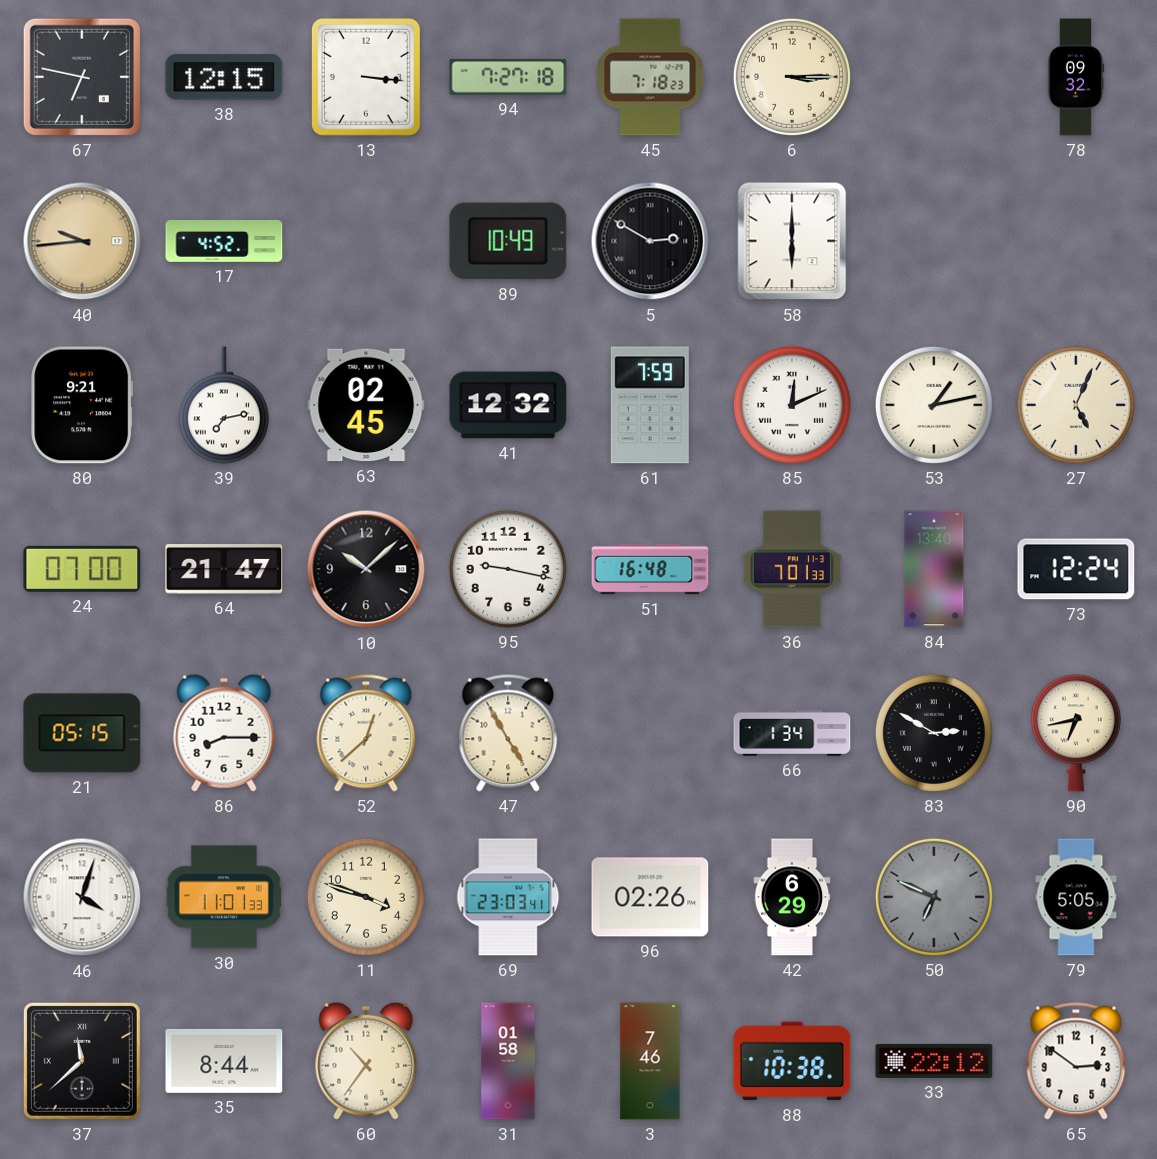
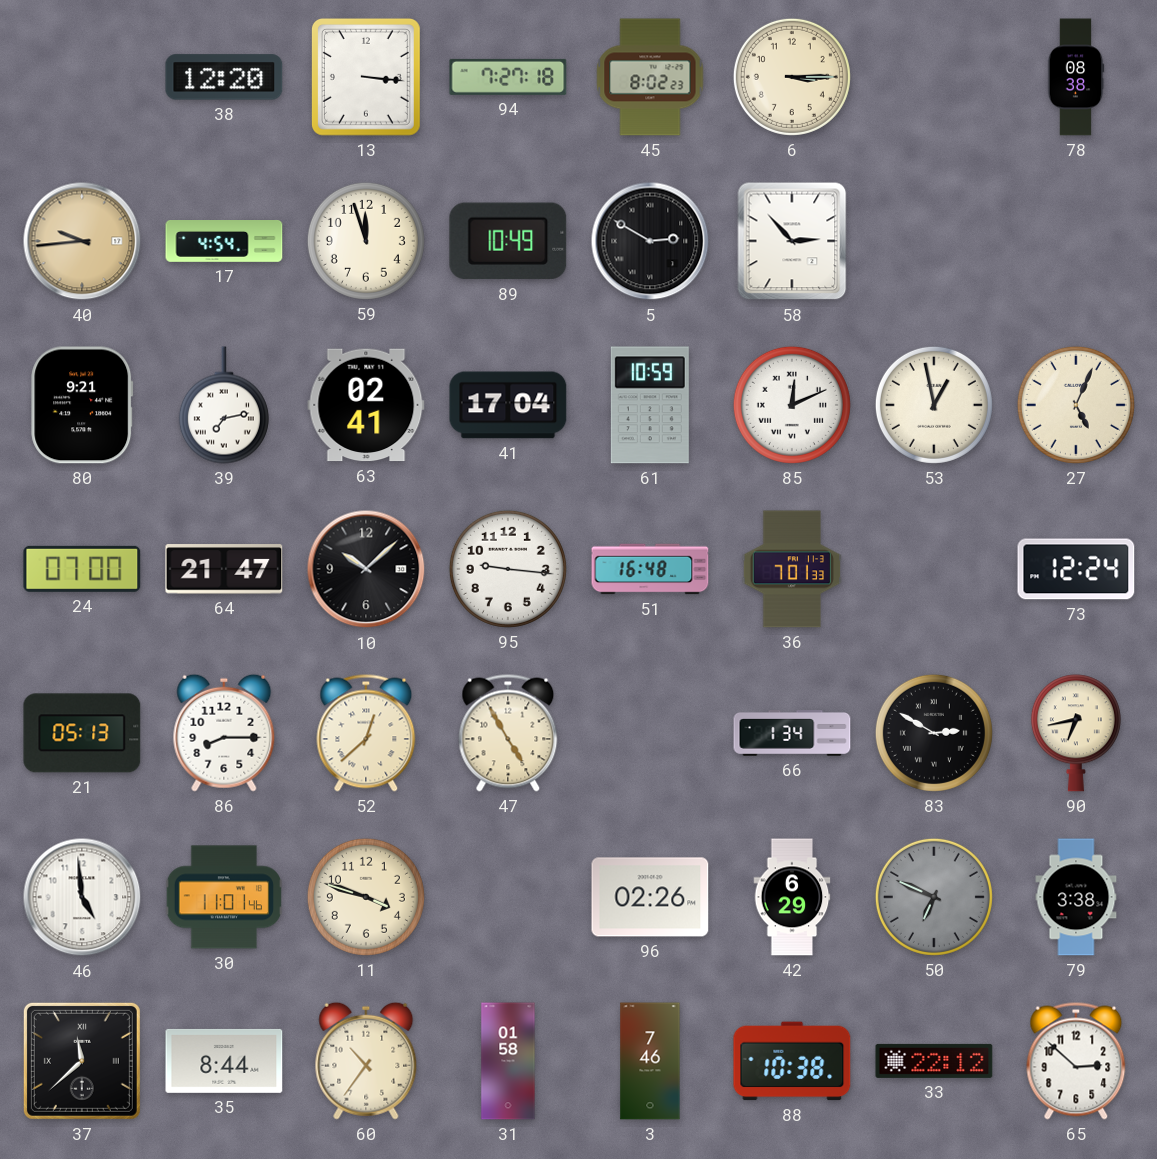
67: 6:47 -> none (82, 77)
38: 12:15 -> 12:20 (224, 77)
45: 7:18 -> 8:02 (650, 77)
78: 09:32 -> 08:38 (1076, 77)
17: 4:52 -> 4:54 (224, 242)
59: none -> 11:57 (366, 241)
58: 6:00 -> 2:53 (792, 241)
63: 02:45 -> 02:41 (366, 405)
41: 12:32 -> 17:04 (508, 405)
61: 7:59 -> 10:59 (650, 405)
53: 1:13 -> 12:58 (934, 405)
95: 9:17 -> 9:16 (508, 569)
84: 13:40 -> none (934, 569)
21: 05:15 -> 05:13 (82, 733)
46: 4:03 -> 4:59 (82, 897)
30: 11:01:33 -> 11:01:46 (224, 897)
69: 23:03 -> none (508, 897)
79: 5:05 -> 3:38 (1076, 897)
65: 2:51 -> 2:52 (1076, 1061)
